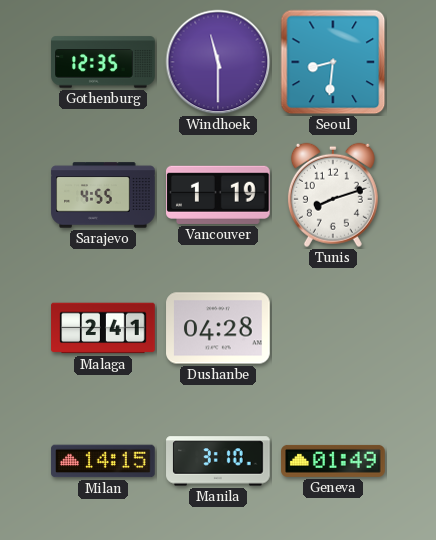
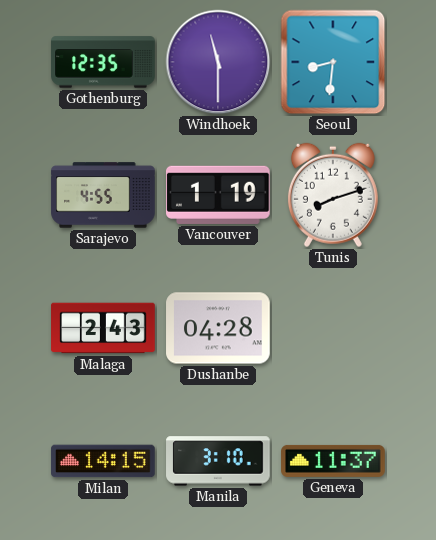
Malaga: 2:41 -> 2:43 (103, 328)
Geneva: 01:49 -> 11:37 (333, 461)
